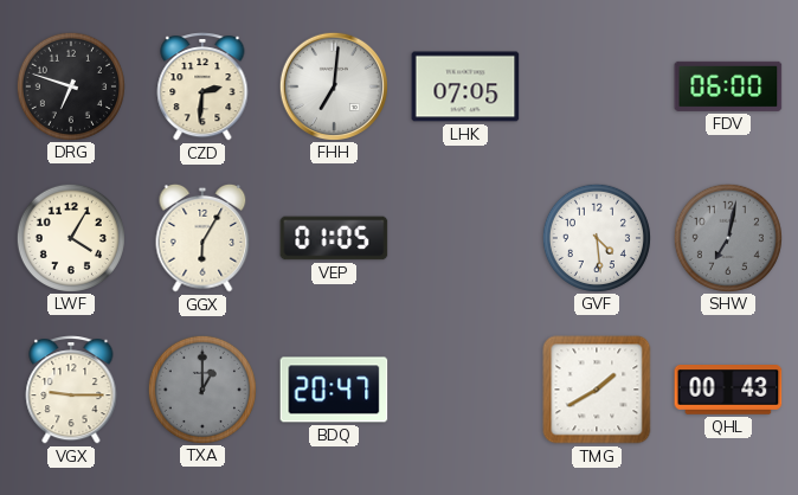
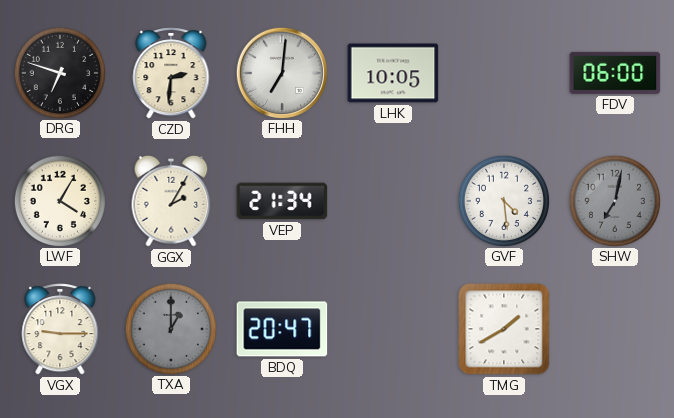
LHK: 07:05 -> 10:05 (393, 73)
GGX: 6:05 -> 2:05 (171, 201)
VEP: 01:05 -> 21:34 (282, 201)
QHL: 00:43 -> none (728, 391)
